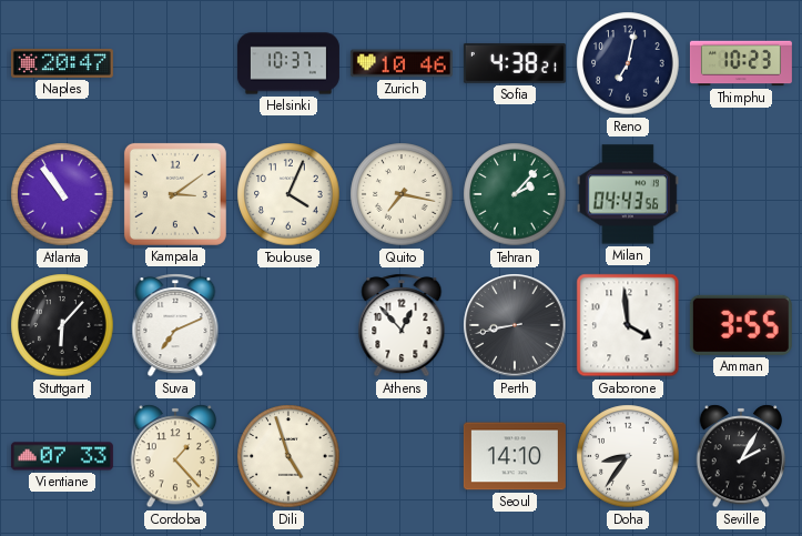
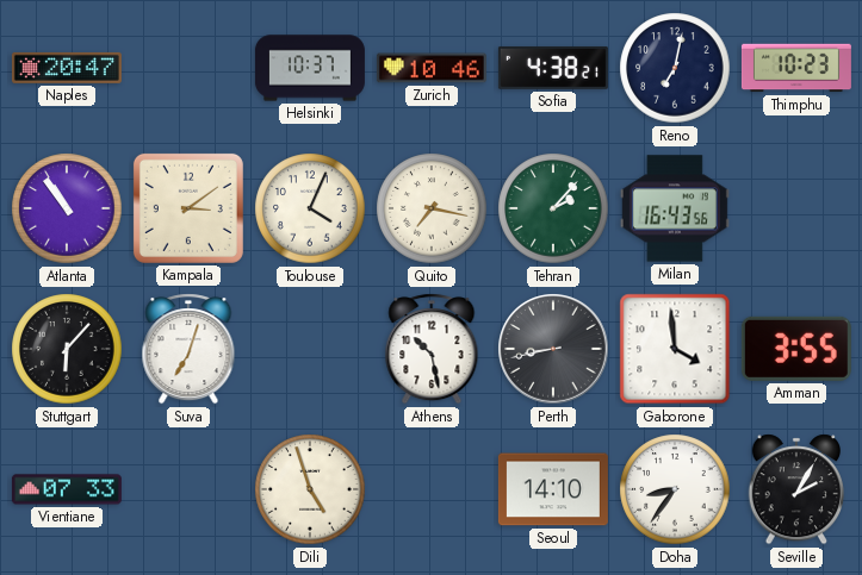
Milan: 04:43 -> 16:43 (675, 208)
Suva: 7:11 -> 7:03 (188, 349)
Athens: 12:53 -> 10:28 (432, 349)
Cordoba: 1:23 -> none (175, 456)
